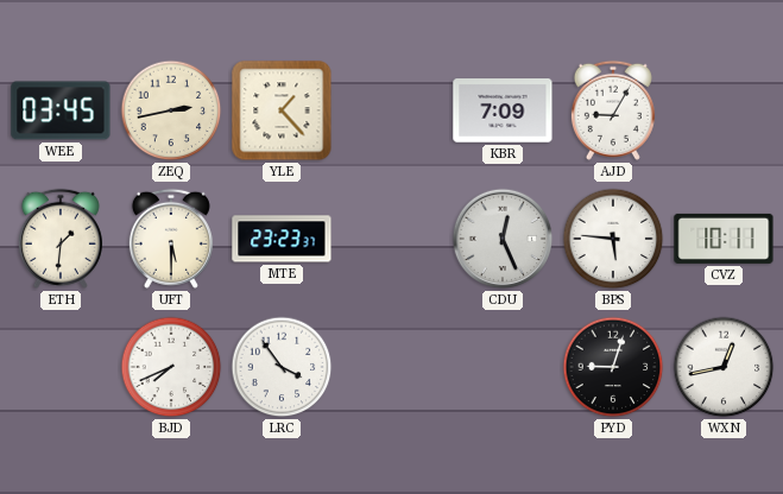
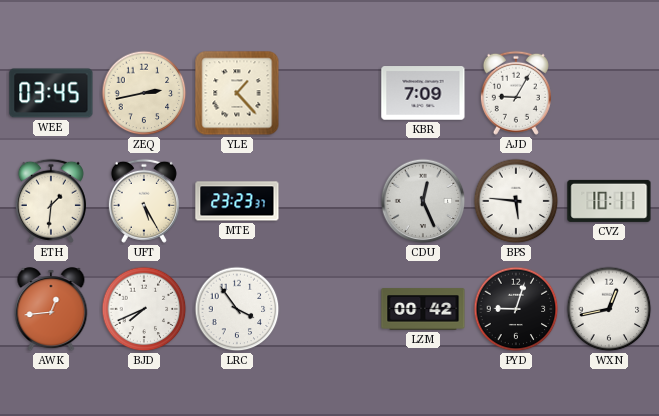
UFT: 5:30 -> 5:25 (144, 201)
AWK: none -> 12:44 (51, 310)
LZM: none -> 00:42 (423, 309)
